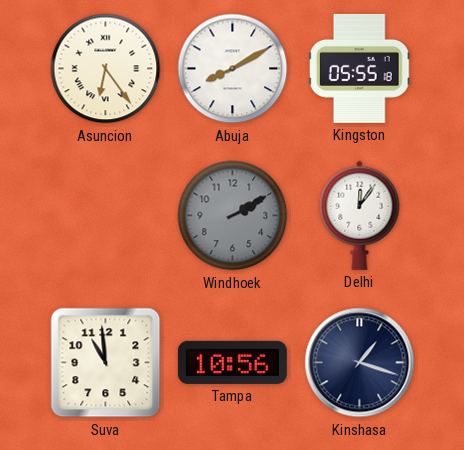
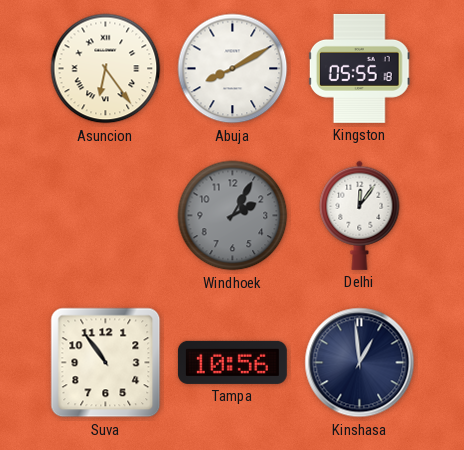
Windhoek: 2:10 -> 2:05 (233, 216)
Suva: 10:59 -> 10:54 (106, 363)
Kinshasa: 1:18 -> 12:59 (360, 363)
